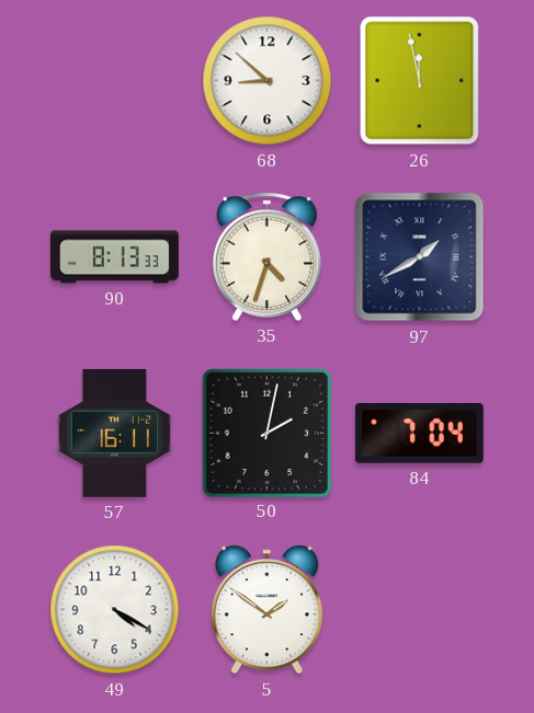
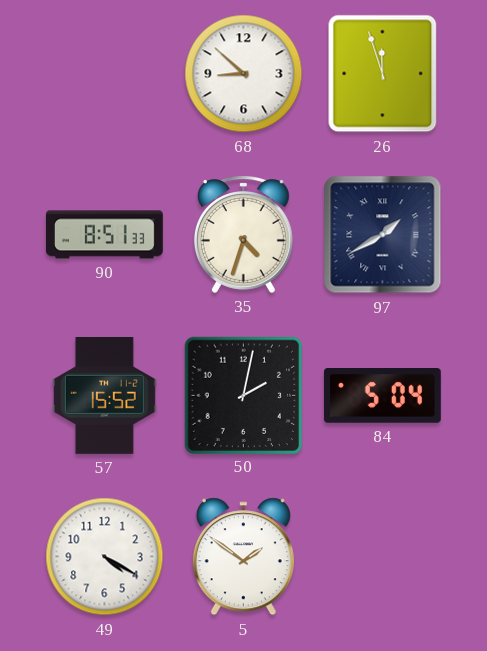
26: 11:58 -> 11:57 (383, 74)
90: 8:13 -> 8:51 (104, 235)
57: 16:11 -> 15:52 (104, 395)
84: 7:04 -> 5:04 (382, 396)
